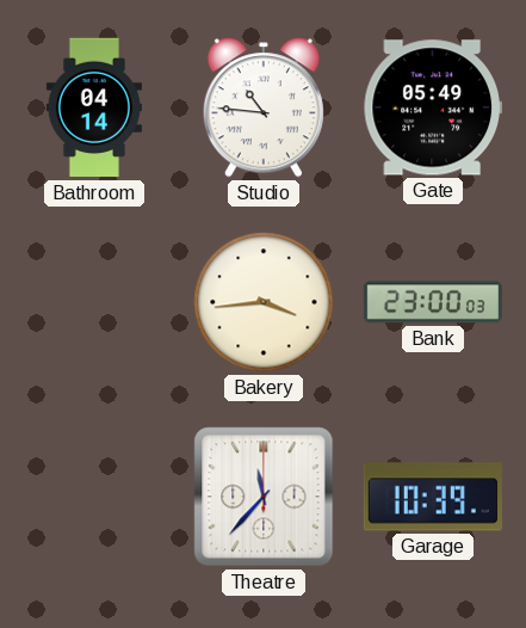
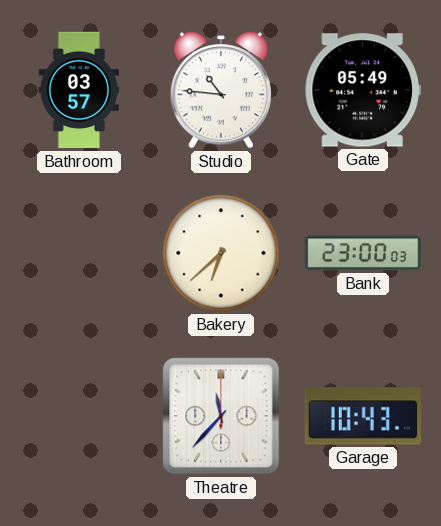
Bathroom: 04:14 -> 03:57 (79, 90)
Bakery: 3:44 -> 6:38 (221, 253)
Garage: 10:39 -> 10:43 (362, 416)
